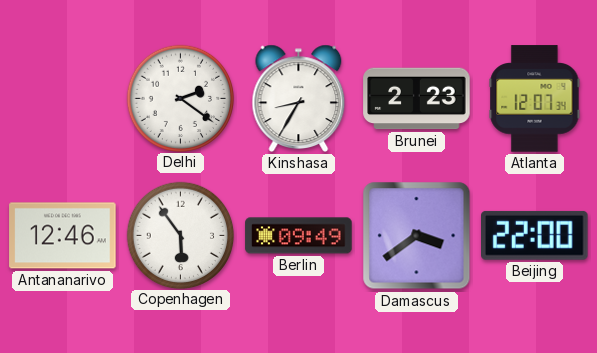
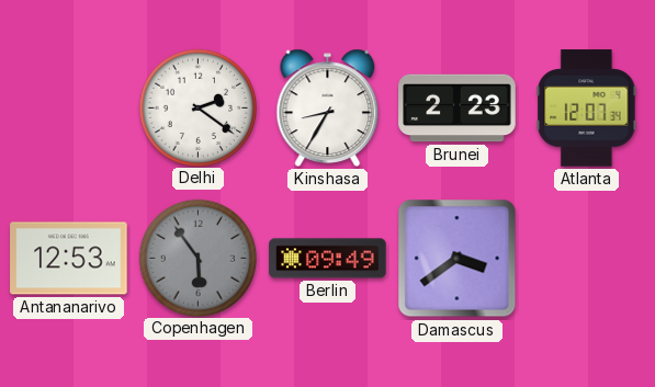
Antananarivo: 12:46 -> 12:53 (69, 259)
Copenhagen dial: white -> grey (197, 258)
Beijing: 22:00 -> none (535, 235)
